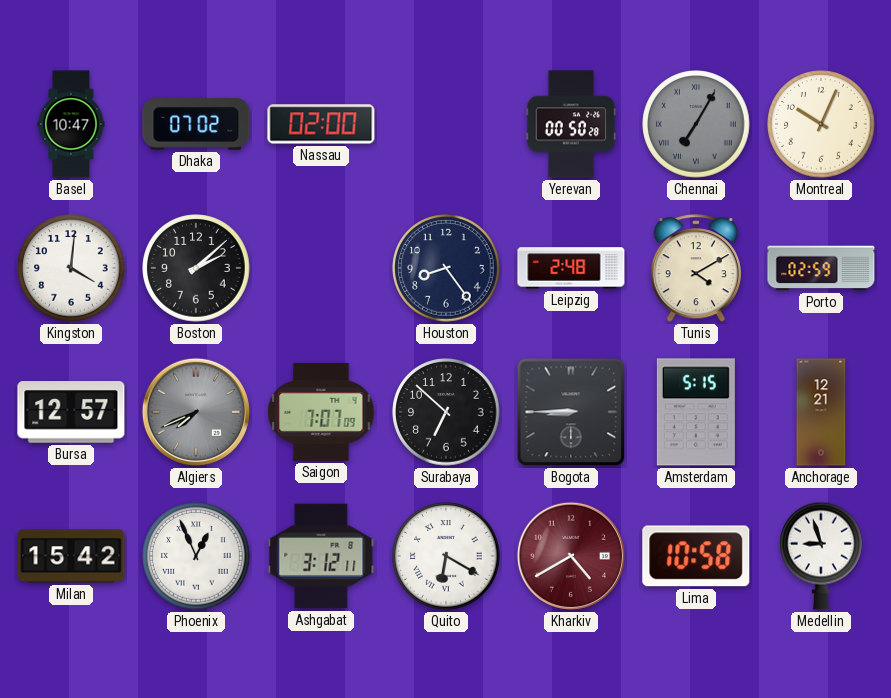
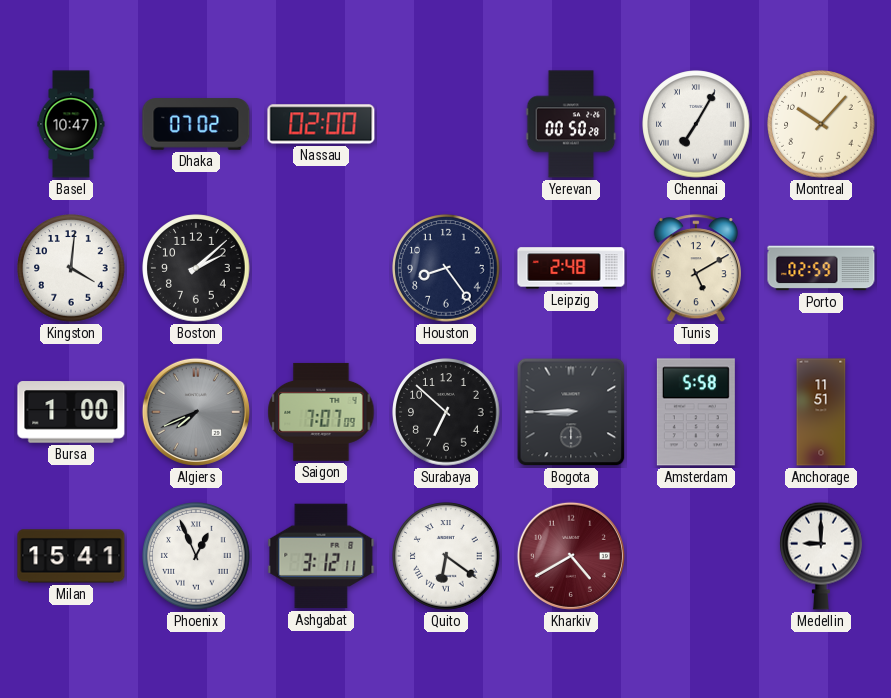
Chennai dial: grey -> white (696, 124)
Montreal: 10:04 -> 10:07 (821, 124)
Tunis: 4:10 -> 5:10 (696, 269)
Bursa: 12:57 -> 1:00 (71, 412)
Amsterdam: 5:15 -> 5:58 (696, 412)
Anchorage: 12:21 -> 11:51 (821, 412)
Milan: 15:42 -> 15:41 (71, 556)
Quito: 6:20 -> 6:21 (446, 556)
Lima: 10:58 -> none (696, 556)
Medellin: 8:57 -> 9:00 (822, 556)
